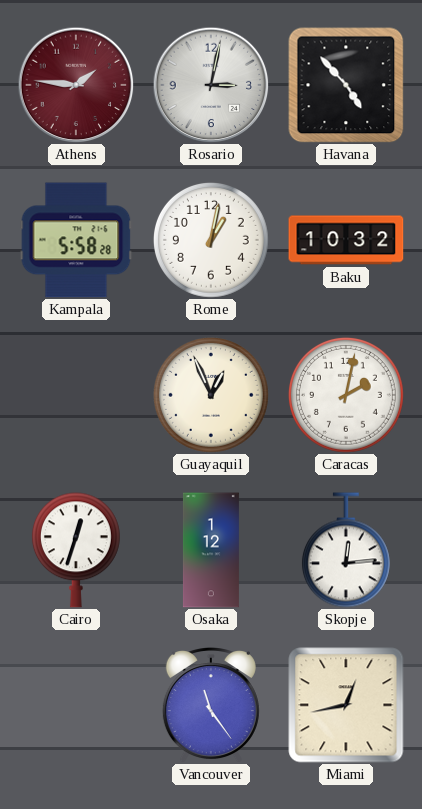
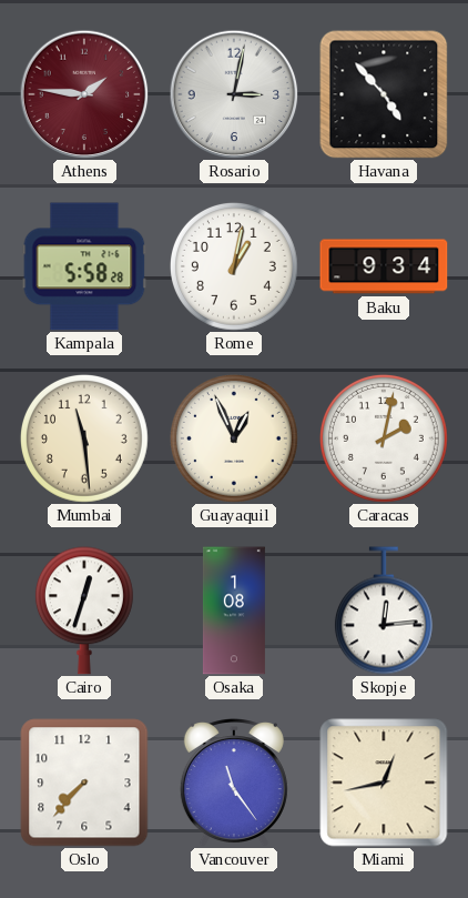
Baku: 10:32 -> 9:34 (384, 266)
Mumbai: none -> 11:29 (84, 438)
Osaka: 1:12 -> 1:08 (234, 611)
Oslo: none -> 7:37 (84, 783)
